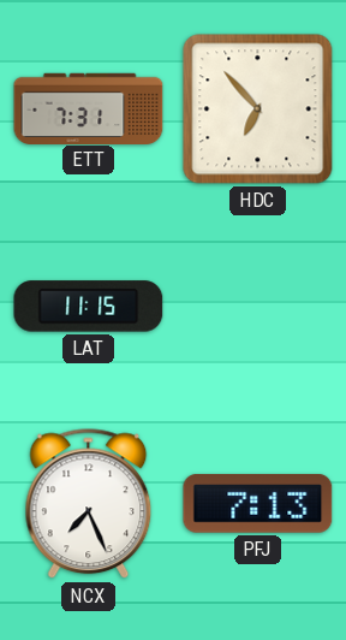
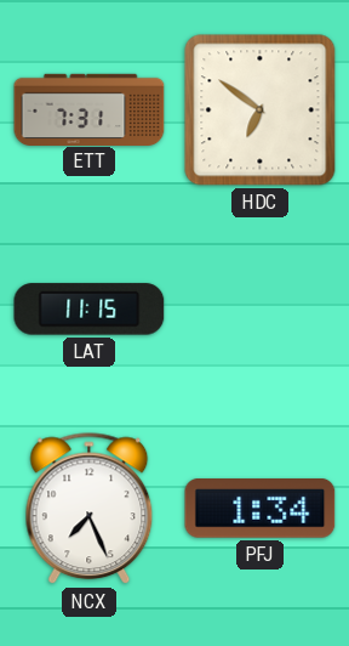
HDC: 6:53 -> 6:51 (261, 110)
PFJ: 7:13 -> 1:34 (261, 509)
